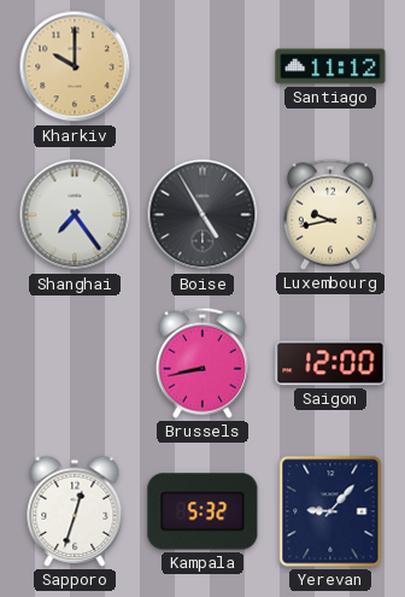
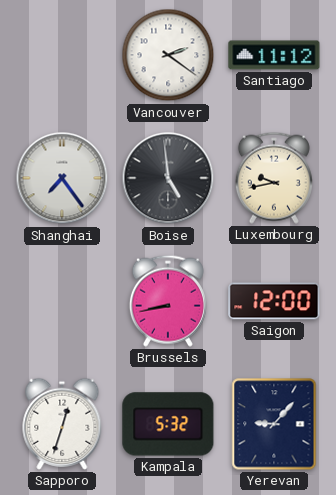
Kharkiv: 10:00 -> none (75, 66)
Vancouver: none -> 2:21 (168, 55)
Boise: 4:55 -> 4:59 (168, 178)
